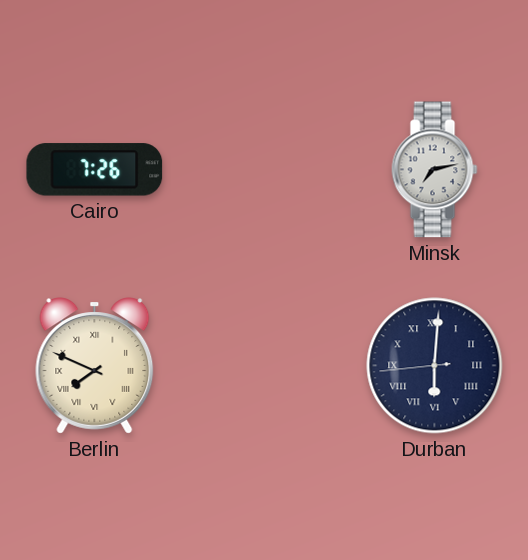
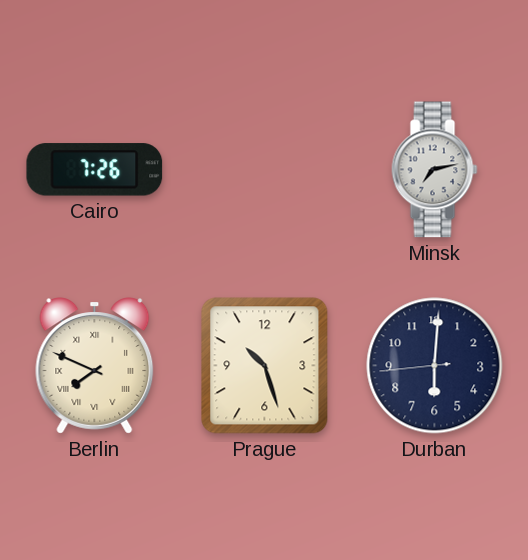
Prague: none -> 10:27 (265, 366)
Durban numerals: Roman -> Arabic (435, 366)
